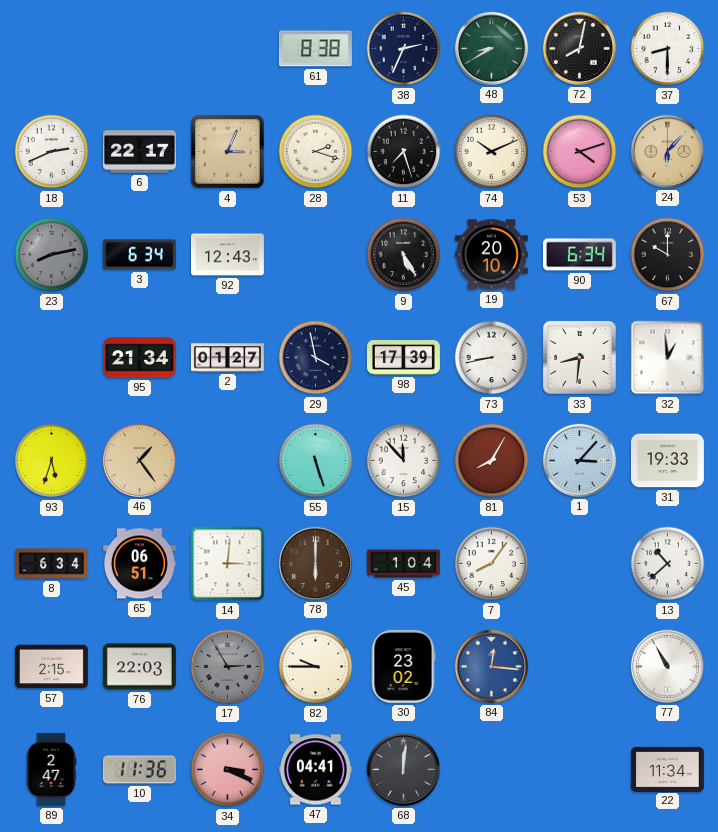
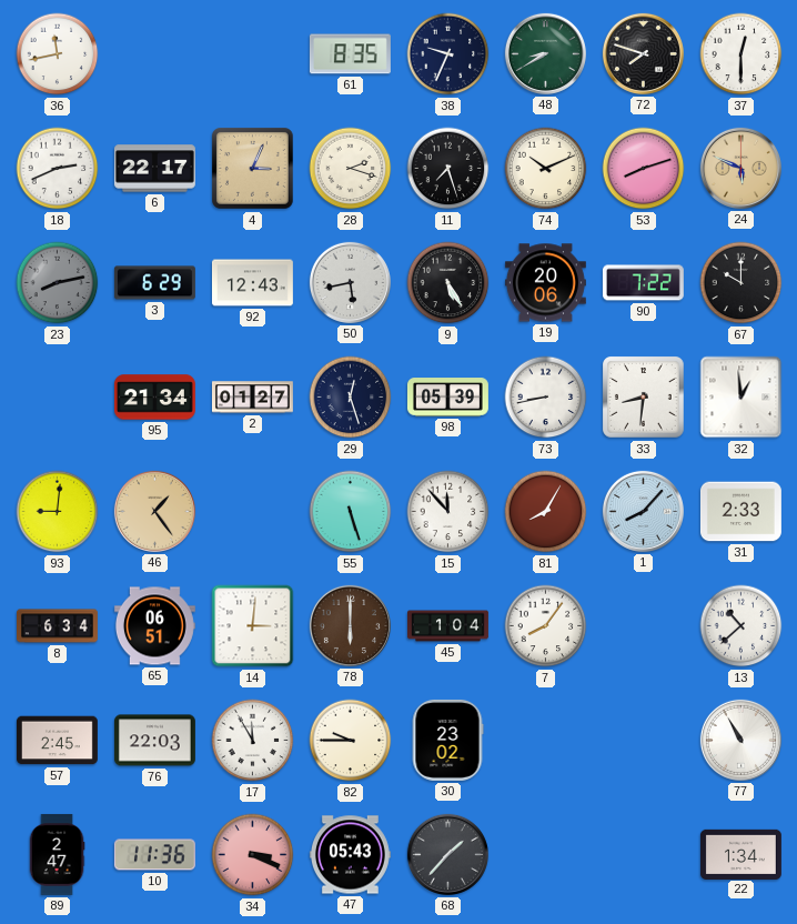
36: none -> 11:43 (58, 54)
61: 8:38 -> 8:35 (350, 54)
38: 2:34 -> 9:34 (448, 54)
72: 8:02 -> 7:48 (643, 53)
37: 8:30 -> 12:30 (741, 54)
53: 4:12 -> 8:12 (644, 169)
24: 6:07 -> 5:49 (740, 168)
3: 6:34 -> 6:29 (154, 283)
50: none -> 5:43 (350, 282)
19: 20:10 -> 20:06 (545, 283)
90: 6:34 -> 7:22 (643, 283)
29: 3:58 -> 12:27 (351, 398)
98: 17:39 -> 05:39 (447, 398)
93: 5:33 -> 9:01 (58, 512)
1: 3:07 -> 8:07 (643, 511)
31: 19:33 -> 2:33 (740, 512)
57: 2:15 -> 2:45 (57, 741)
17: 2:55 -> 11:55 (253, 741)
17 dial: grey -> white (253, 741)
84: 12:16 -> none (491, 666)
47: 04:41 -> 05:43 (350, 855)
68: 12:01 -> 1:37 (447, 854)
22: 11:34 -> 1:34 (740, 854)
